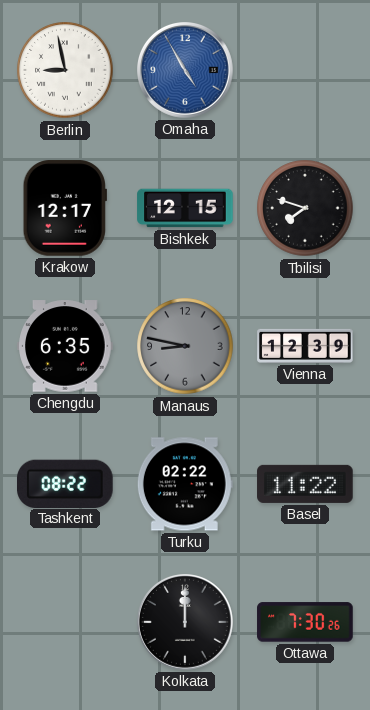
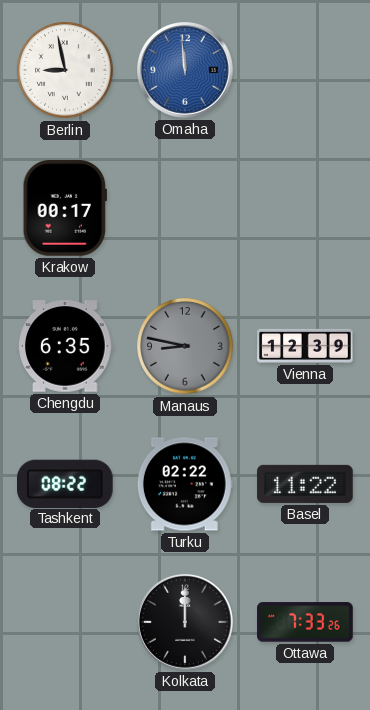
Omaha: 4:55 -> 11:59 (186, 71)
Krakow: 12:17 -> 00:17 (65, 208)
Bishkek: 12:15 -> none (185, 208)
Tbilisi: 7:48 -> none (305, 208)
Ottawa: 7:30 -> 7:33 (305, 622)
